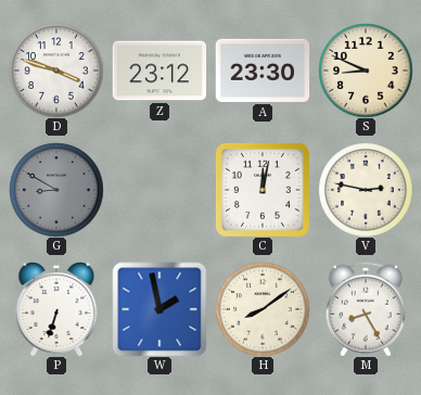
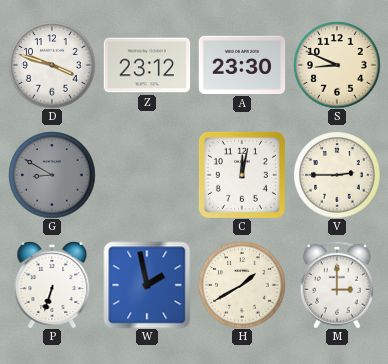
V: 2:47 -> 2:45 (337, 175)
H: 8:09 -> 1:40 (242, 285)
M: 8:25 -> 3:00 (337, 285)
